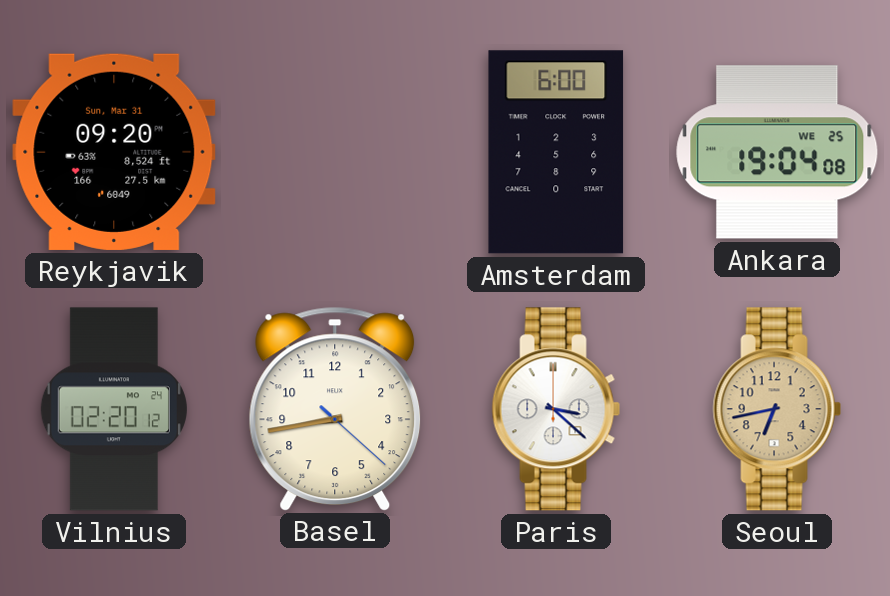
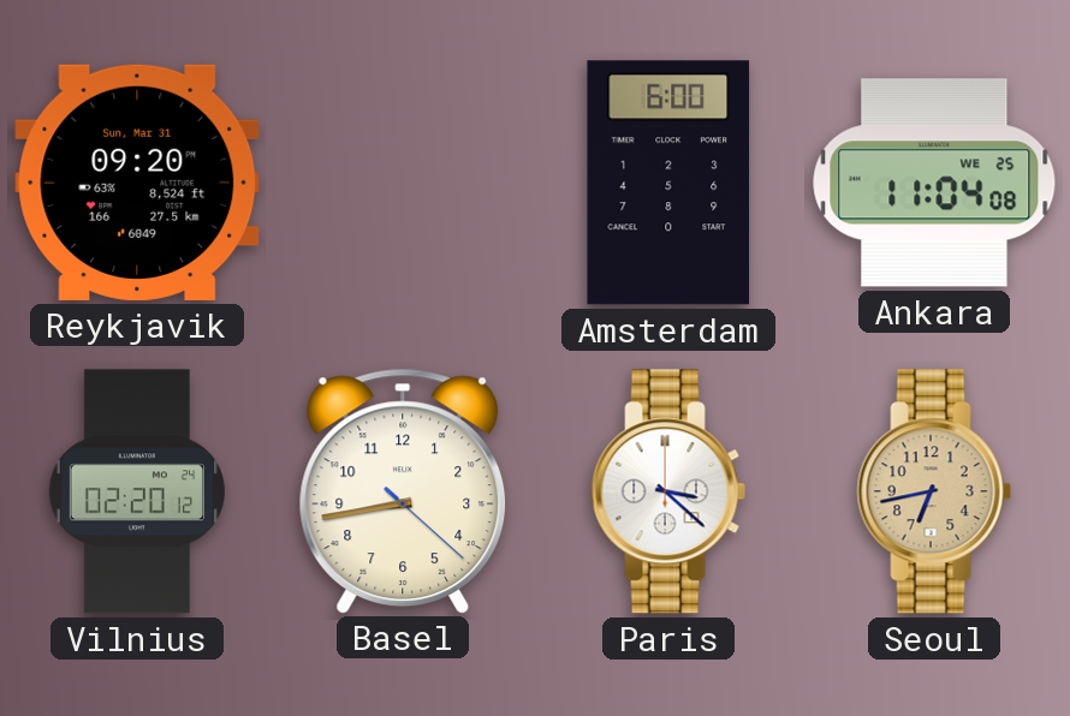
Ankara: 19:04 -> 11:04 (934, 183)
